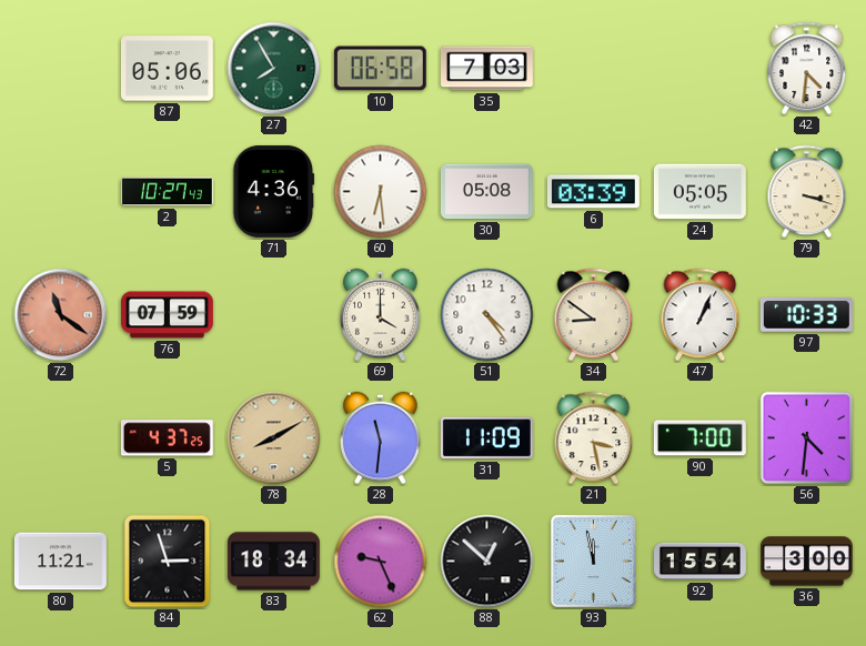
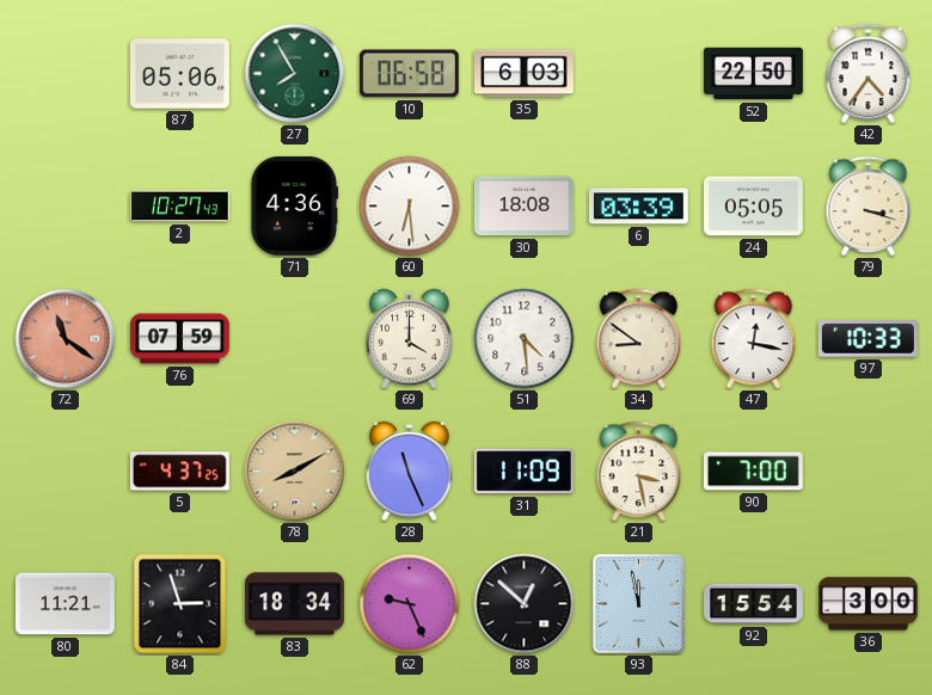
35: 7:03 -> 6:03 (525, 74)
52: none -> 22:50 (754, 74)
42: 4:31 -> 4:36 (869, 74)
30: 05:08 -> 18:08 (523, 207)
51: 4:24 -> 4:29 (525, 339)
47: 1:04 -> 12:17 (754, 339)
28: 11:31 -> 11:26 (410, 472)
56: 4:31 -> none (807, 438)
